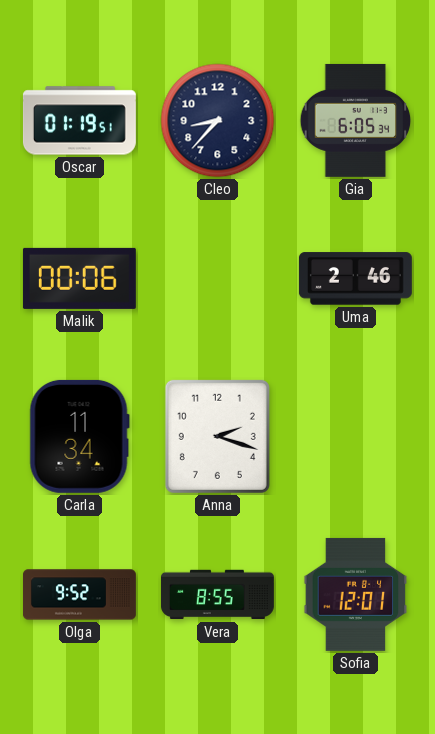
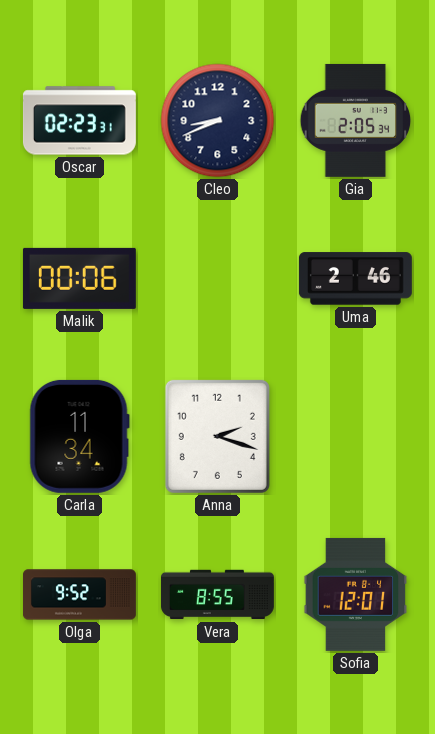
Oscar: 01:19 -> 02:23 (79, 121)
Cleo: 8:37 -> 8:41 (218, 121)
Gia: 6:05 -> 2:05 (356, 120)
